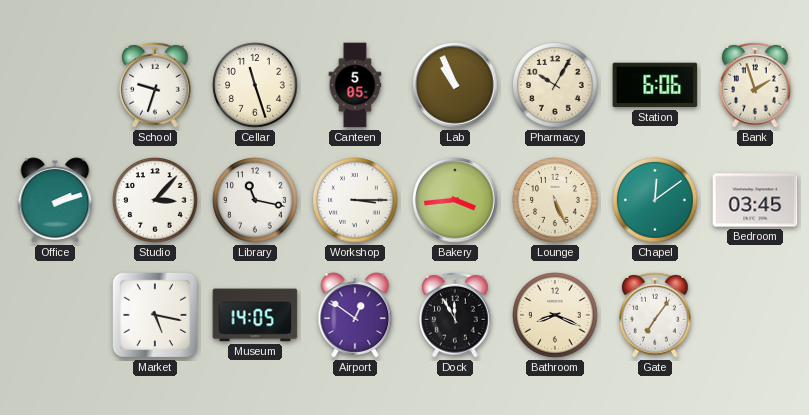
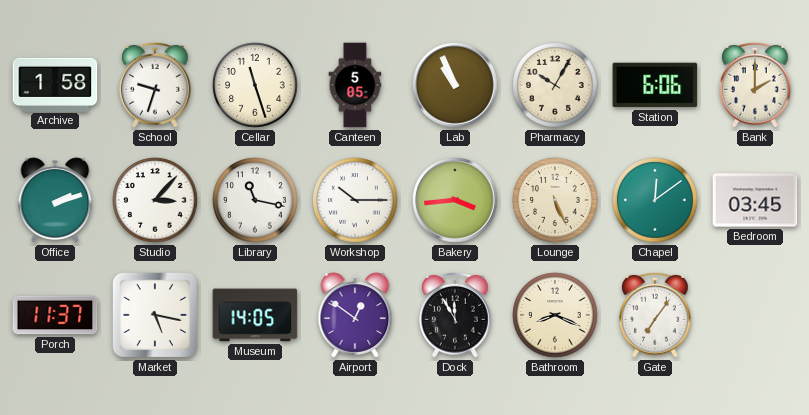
Archive: none -> 1:58 (55, 84)
Bank: 1:57 -> 2:00 (755, 85)
Workshop: 3:15 -> 10:15 (355, 200)
Porch: none -> 11:37 (55, 315)
